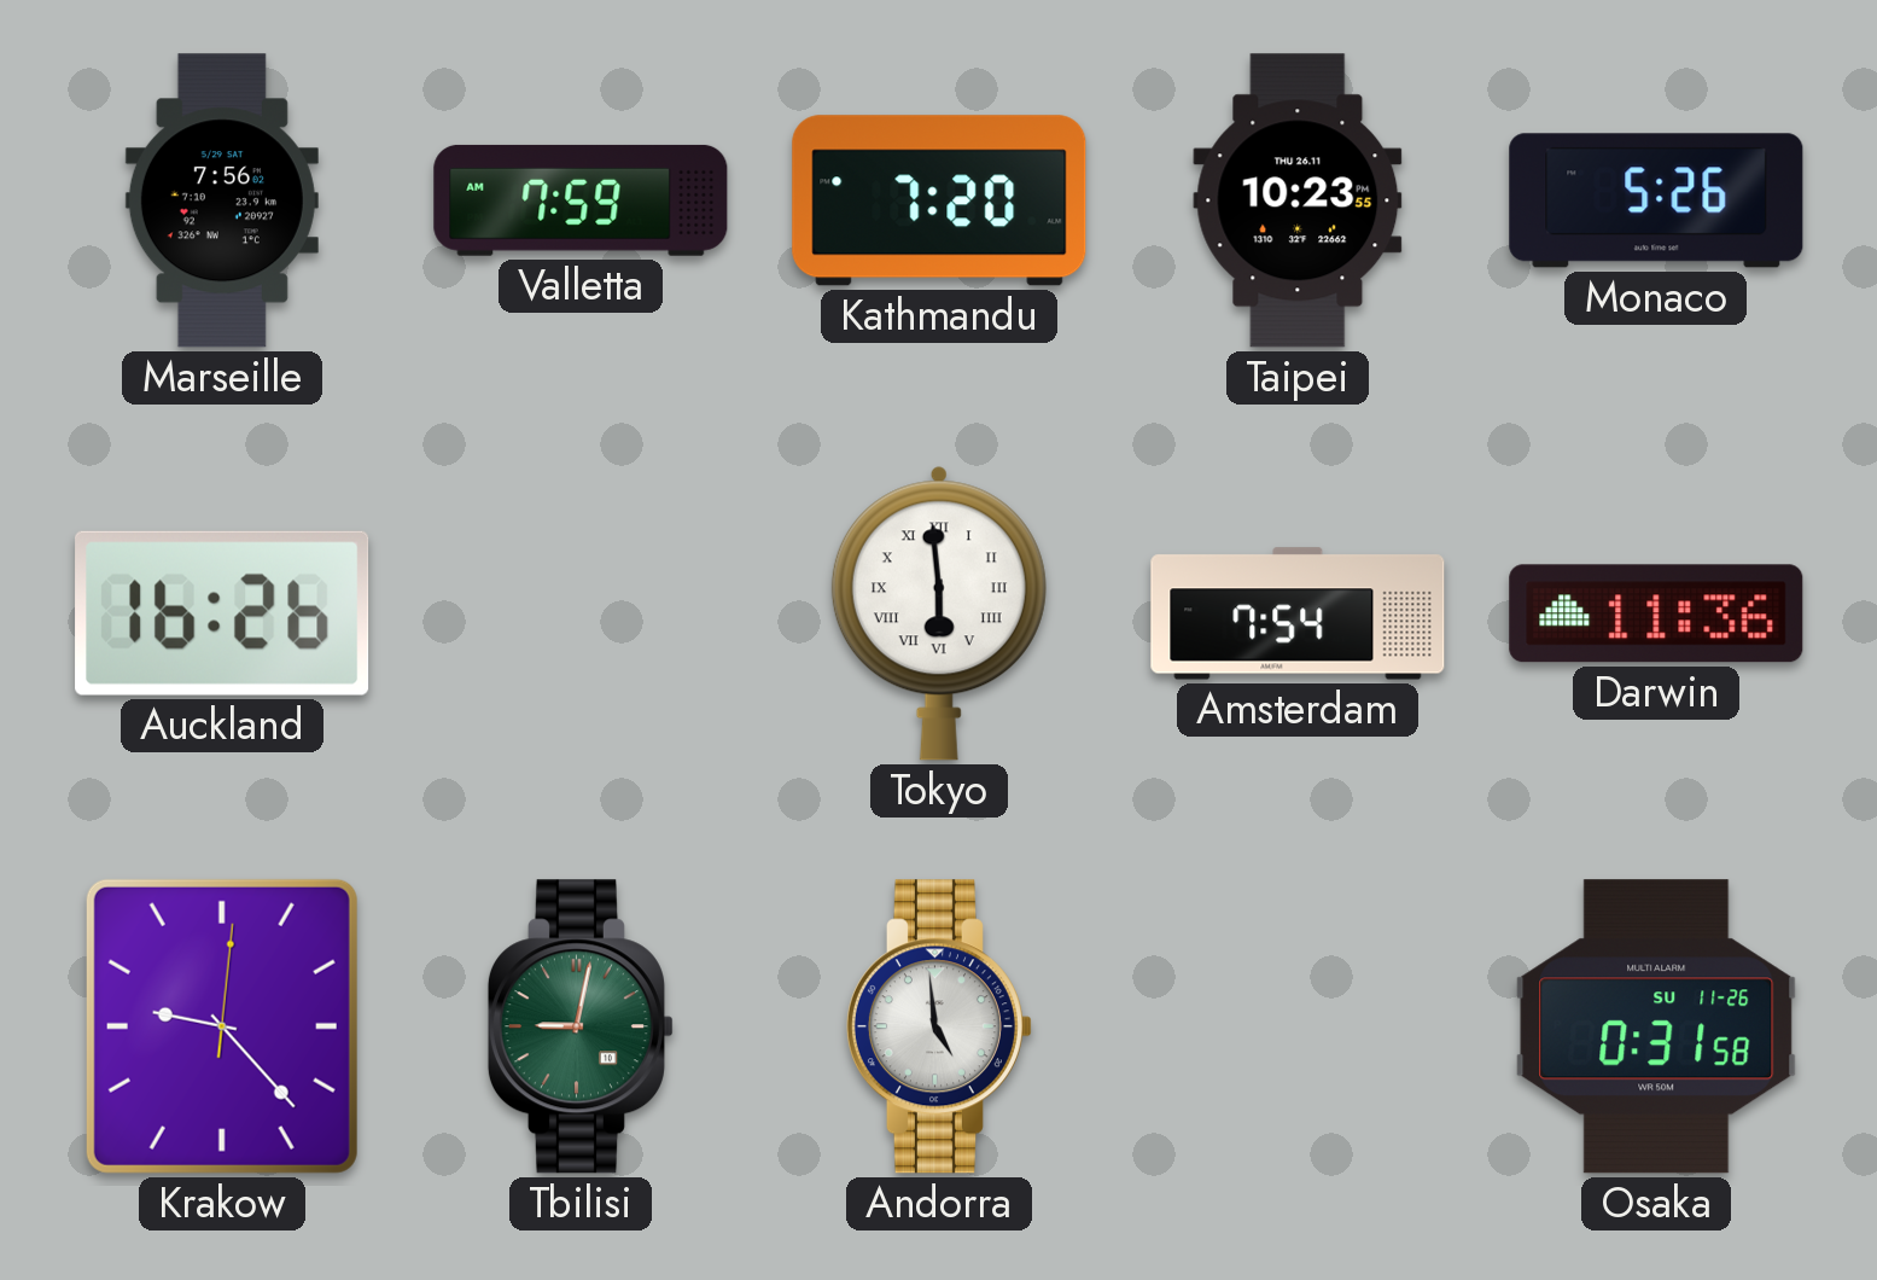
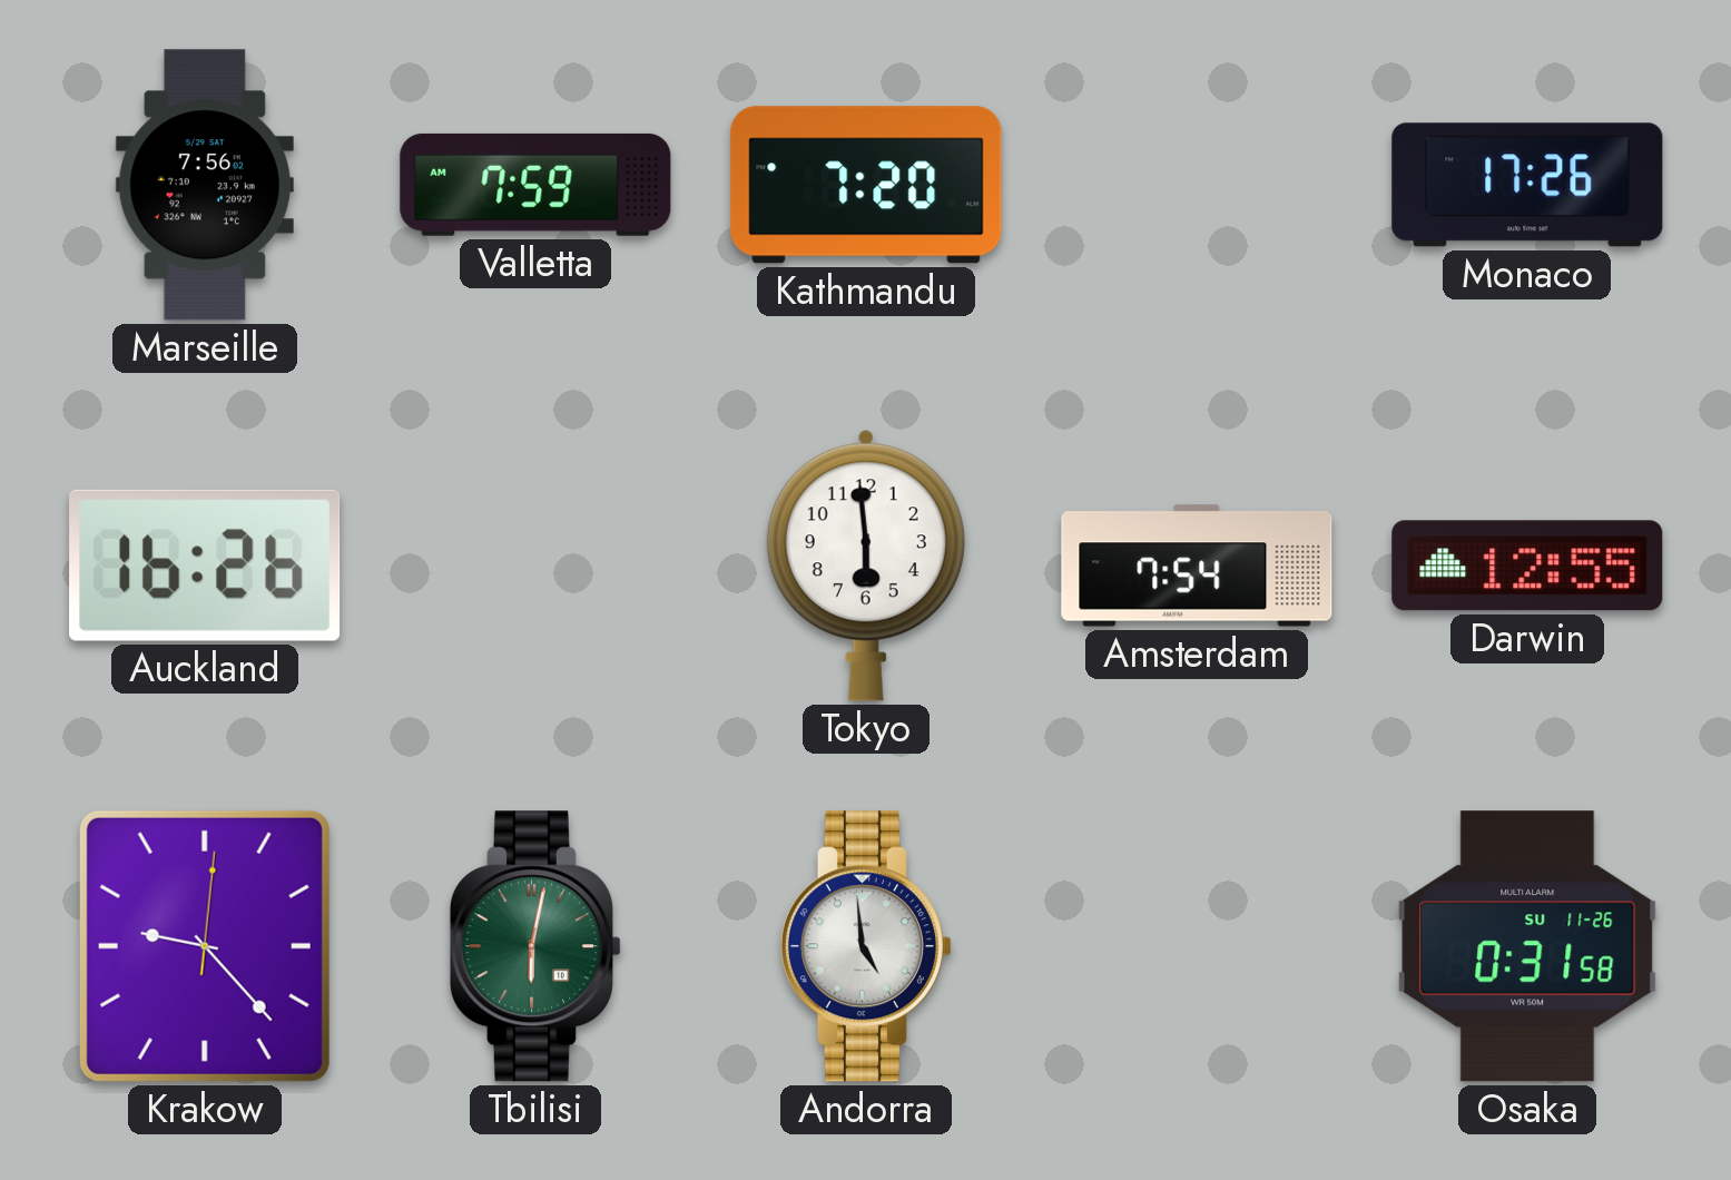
Taipei: 10:23 -> none (1298, 200)
Monaco: 5:26 -> 17:26 (1527, 185)
Tokyo numerals: Roman -> Arabic (866, 566)
Darwin: 11:36 -> 12:55 (1527, 566)
Tbilisi: 9:02 -> 6:02 (535, 946)
